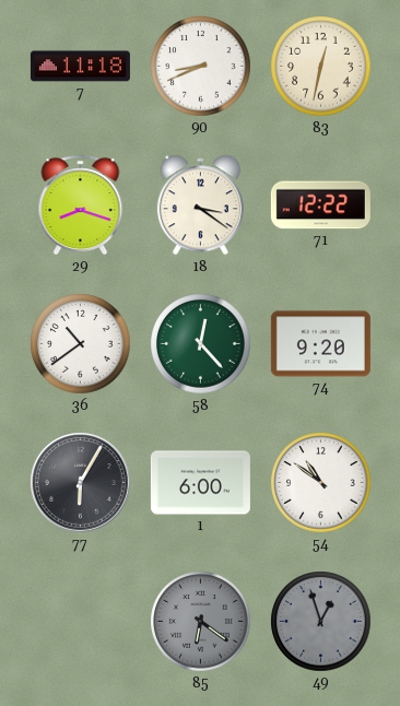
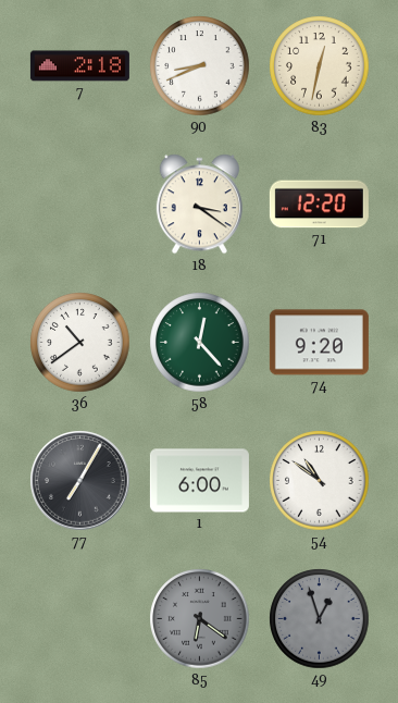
7: 11:18 -> 2:18 (79, 66)
29: 8:18 -> none (81, 205)
71: 12:22 -> 12:20 (319, 205)
77: 6:05 -> 7:05 (80, 481)
